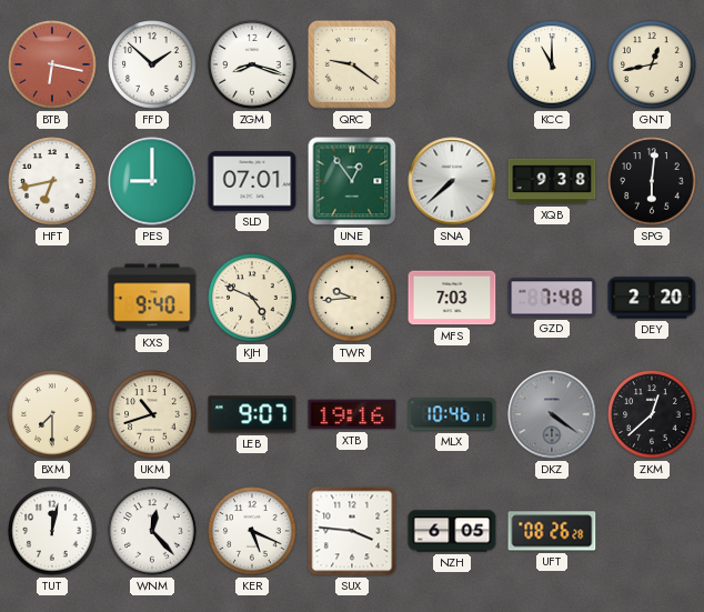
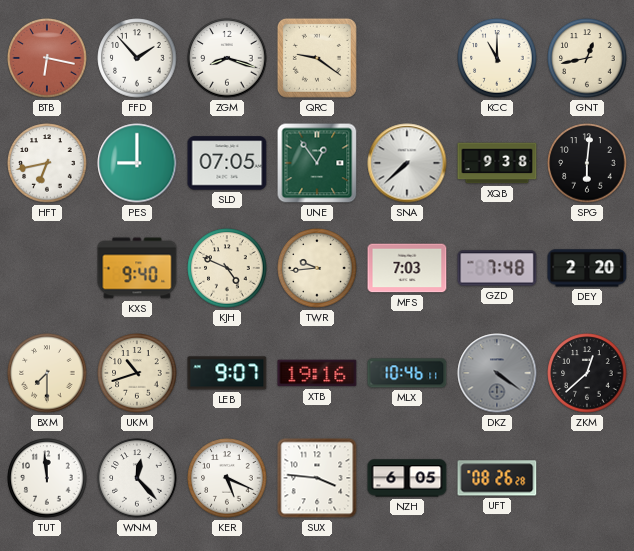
FFD: 1:52 -> 1:53 (137, 58)
SLD: 07:01 -> 07:05 (227, 163)
TUT: 12:02 -> 11:59 (47, 478)
